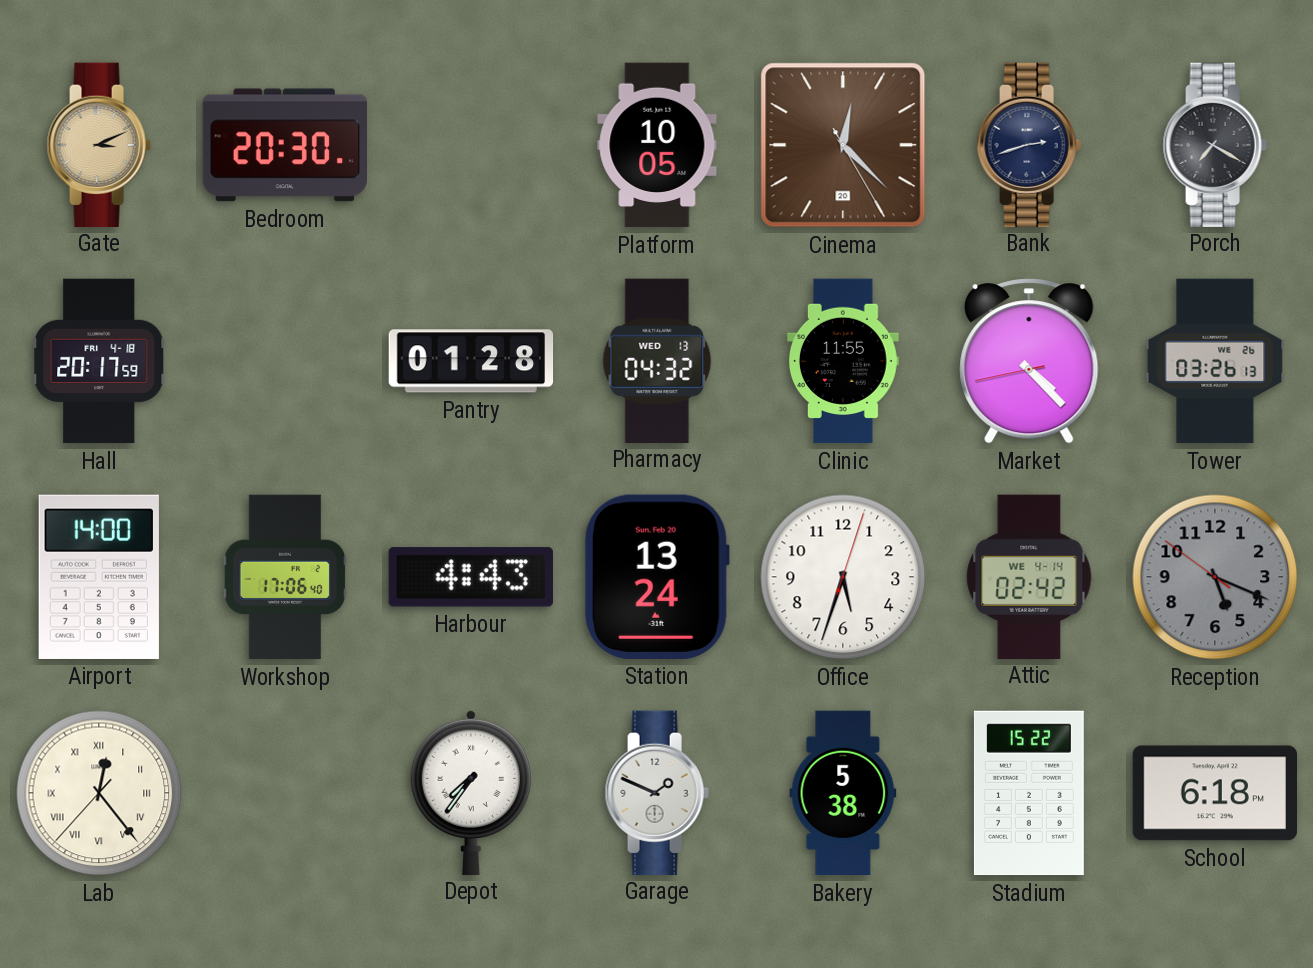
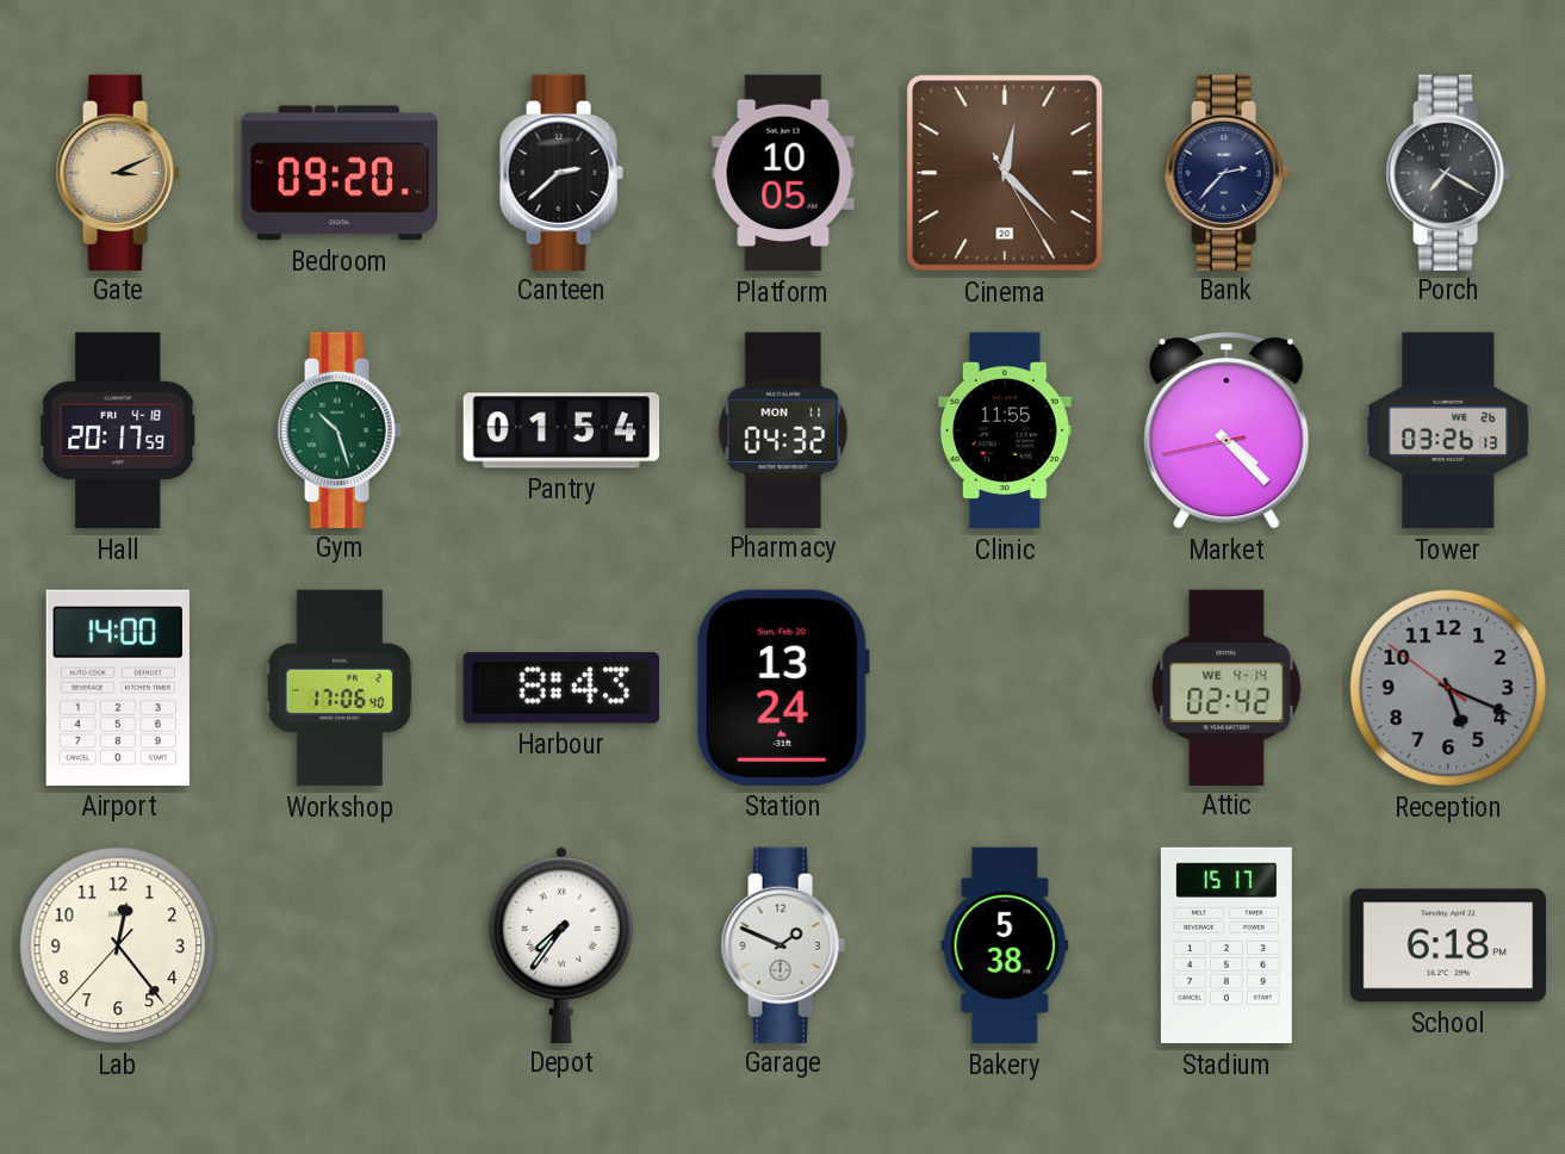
Bedroom: 20:30 -> 09:20 (339, 173)
Canteen: none -> 2:38 (561, 172)
Bank: 2:42 -> 2:37 (1226, 172)
Gym: none -> 10:27 (340, 429)
Pantry: 01:28 -> 01:54 (561, 430)
Pharmacy date: WED 13 -> MON 11 (783, 429)
Harbour: 4:43 -> 8:43 (561, 688)
Office: 5:33 -> none (843, 577)
Lab numerals: Roman -> Arabic (118, 945)
Stadium: 15:22 -> 15:17 (1226, 945)
